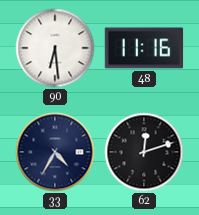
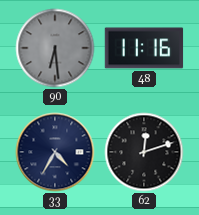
90 dial: white -> grey (55, 48)
